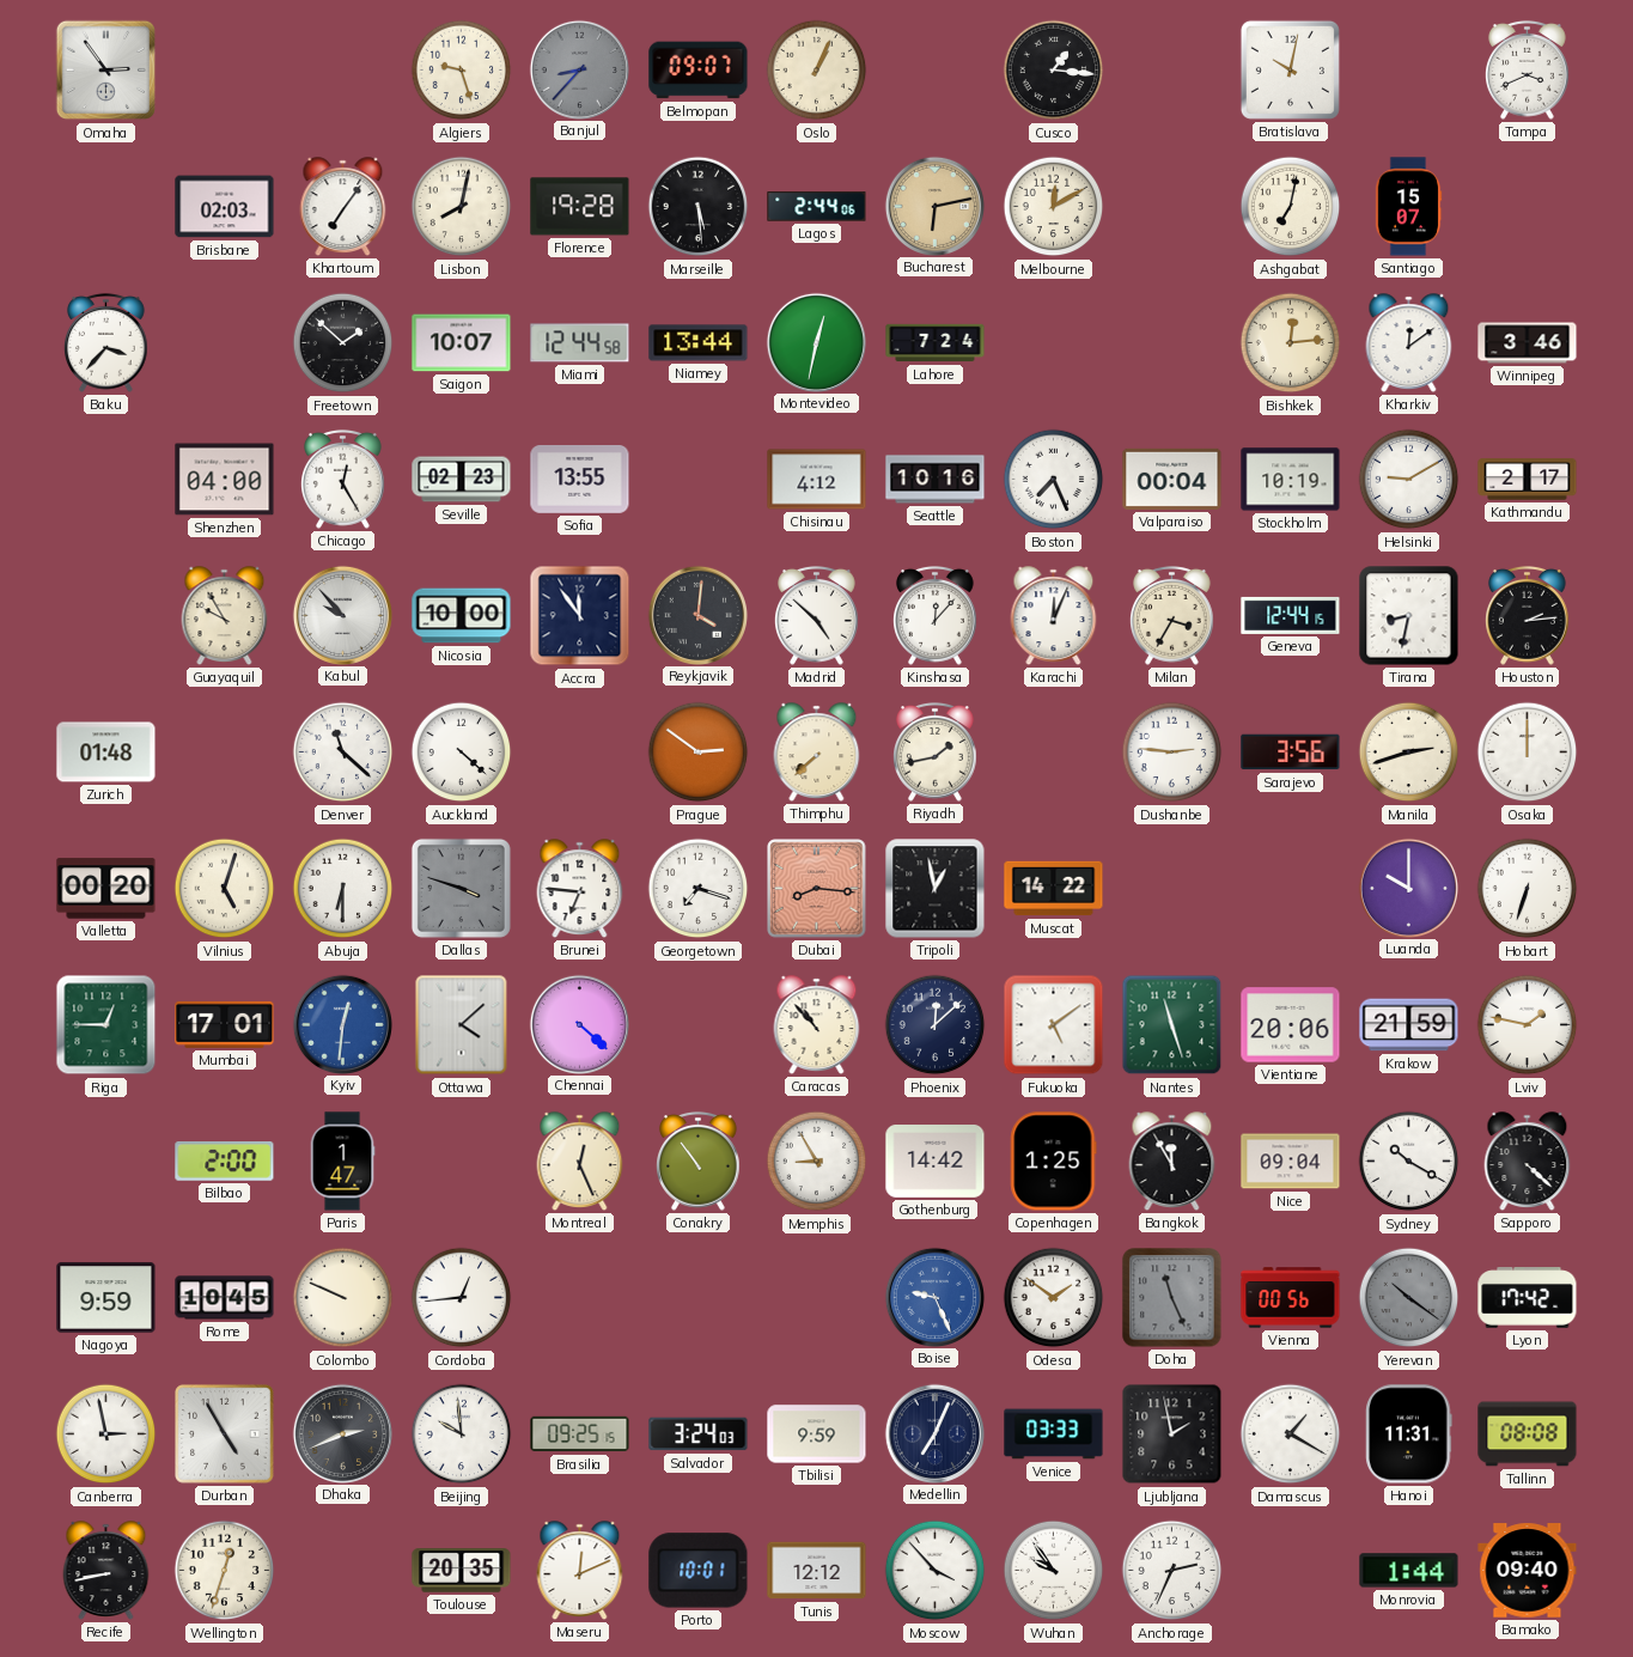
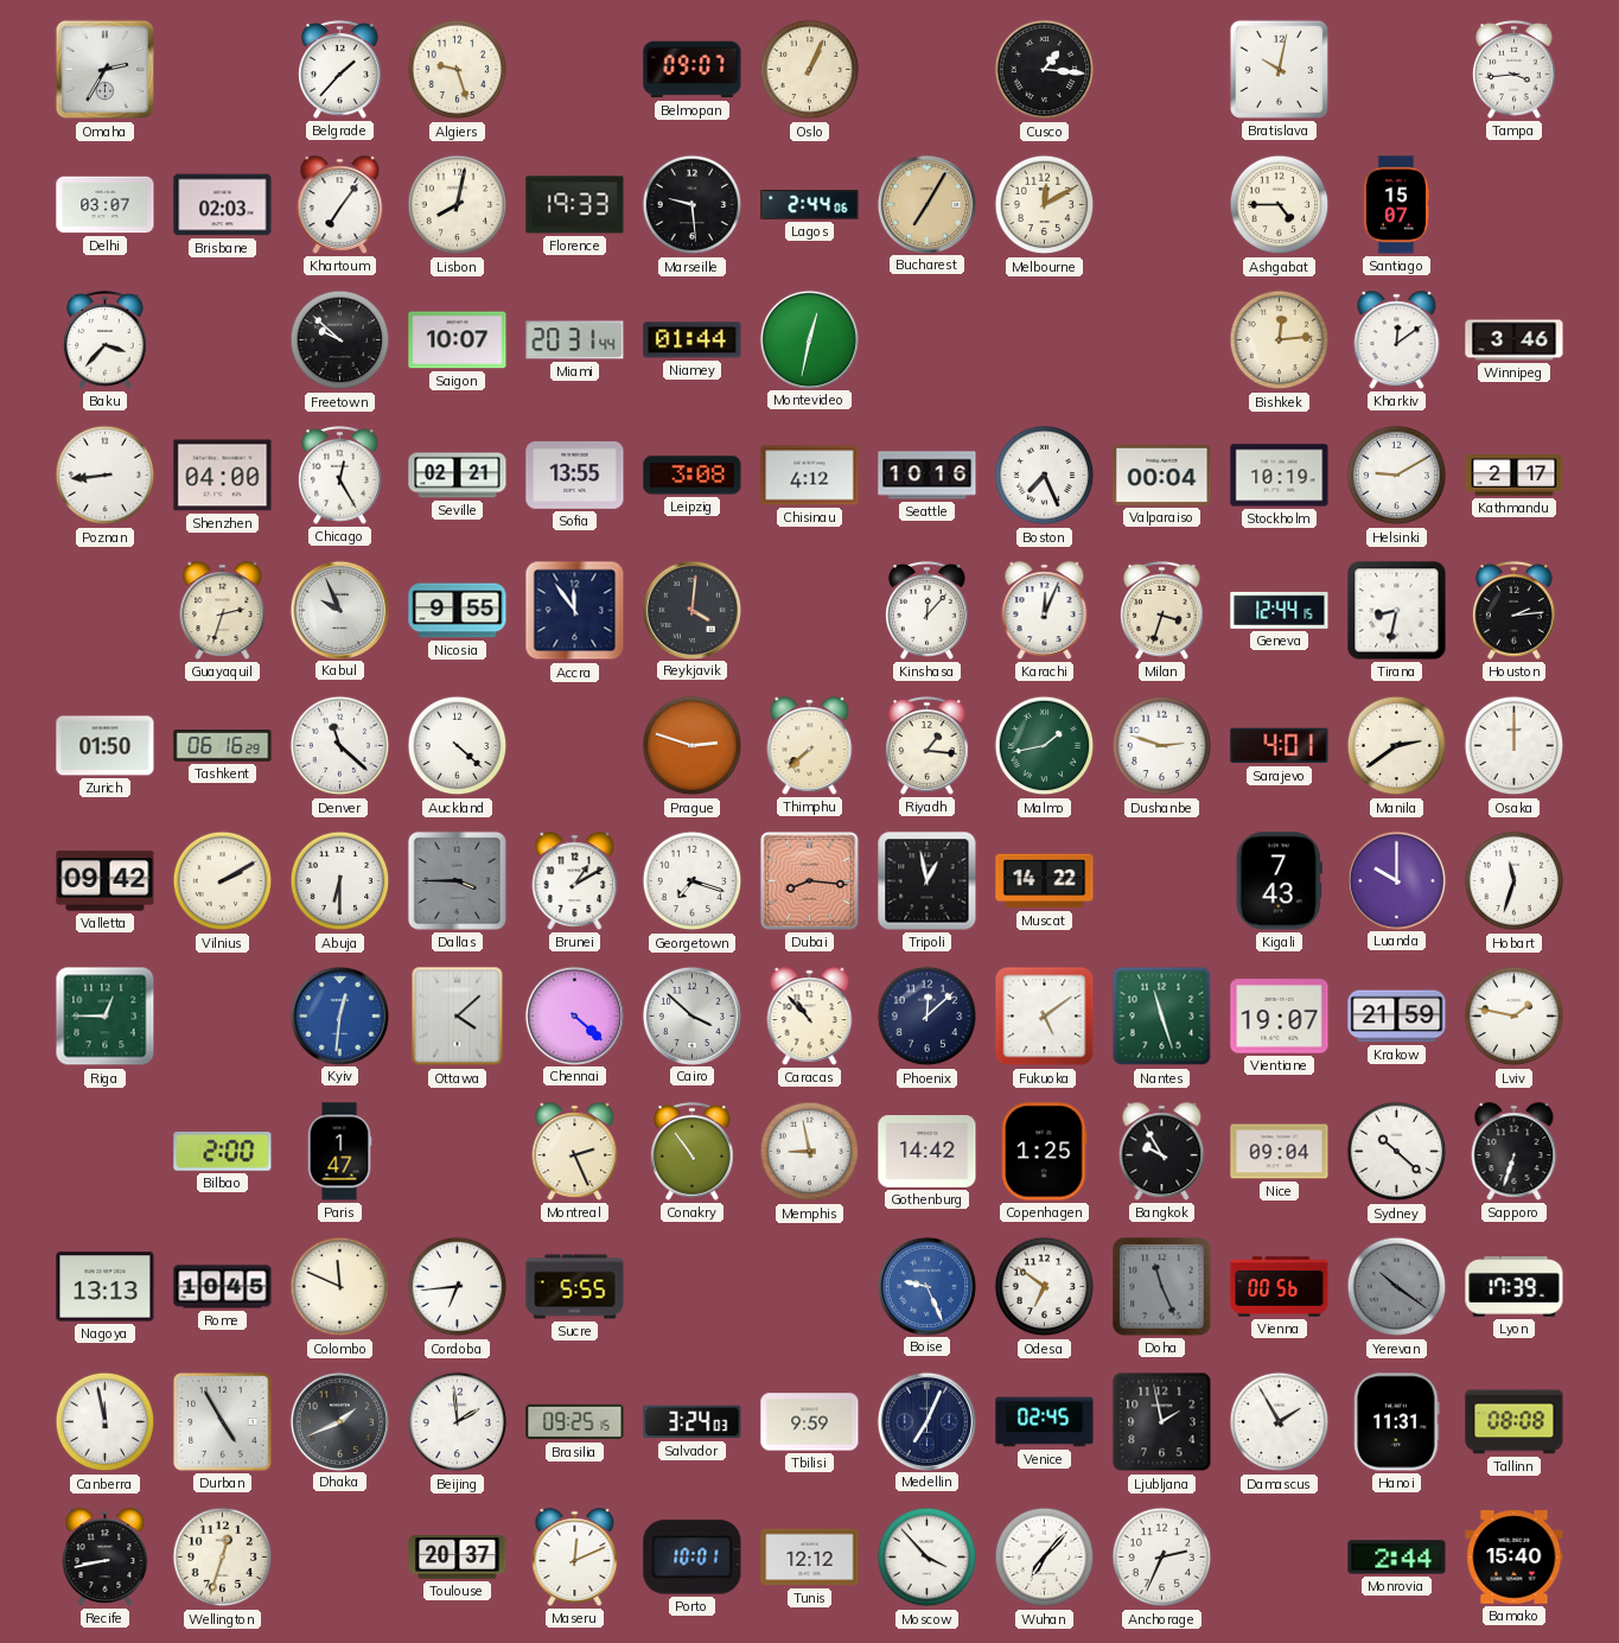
Omaha: 2:54 -> 2:35 (106, 70)
Belgrade: none -> 1:37 (340, 69)
Banjul: 8:37 -> none (579, 69)
Tampa: 3:41 -> 3:44 (1515, 69)
Delhi: none -> 03:07 (106, 205)
Florence: 19:28 -> 19:33 (575, 205)
Marseille: 5:29 -> 9:29 (693, 205)
Bucharest: 6:13 -> 7:05 (926, 204)
Ashgabat: 7:02 -> 4:45 (1280, 205)
Freetown: 1:52 -> 9:52 (340, 340)
Miami: 12:44 -> 20:31 (575, 340)
Niamey: 13:44 -> 01:44 (693, 340)
Lahore: 7:24 -> none (936, 343)
Poznan: none -> 8:44 (106, 476)
Seville: 02:23 -> 02:21 (458, 476)
Leipzig: none -> 3:08 (693, 476)
Guayaquil: 9:55 -> 2:33 (223, 611)
Kabul: 9:53 -> 9:56 (339, 610)
Nicosia: 10:00 -> 9:55 (458, 611)
Madrid: 4:52 -> none (817, 615)
Milan: 3:35 -> 3:33 (1162, 610)
Zurich: 01:48 -> 01:50 (106, 746)
Tashkent: none -> 06:16 (223, 746)
Prague: 2:51 -> 2:48 (693, 746)
Riyadh: 1:43 -> 1:16 (928, 745)
Malmo: none -> 1:43 (1045, 746)
Dushanbe: 2:46 -> 2:48 (1162, 746)
Sarajevo: 3:56 -> 4:01 (1280, 746)
Manila: 2:42 -> 2:39 (1397, 746)
Valletta: 00:20 -> 09:42 (106, 881)
Vilnius: 5:03 -> 2:10 (223, 881)
Dallas: 3:48 -> 3:45 (457, 880)
Brunei: 6:46 -> 1:10 (575, 881)
Kigali: none -> 7:43 (1279, 881)
Hobart: 6:33 -> 11:33 (1515, 881)
Mumbai: 17:01 -> none (225, 1024)
Cairo: none -> 3:52 (691, 1015)
Vientiane: 20:06 -> 19:07 (1280, 1017)
Montreal: 12:26 -> 2:26 (575, 1152)
Memphis: 8:55 -> 8:58 (810, 1152)
Bangkok: 11:55 -> 9:55 (1162, 1152)
Sydney: 10:20 -> 10:22 (1397, 1152)
Sapporo: 4:22 -> 6:33 (1515, 1152)
Nagoya: 9:59 -> 13:13 (106, 1287)
Colombo: 9:49 -> 11:49 (340, 1287)
Cordoba: 12:44 -> 6:44 (458, 1287)
Sucre: none -> 5:55 (575, 1287)
Odesa: 1:51 -> 6:51 (1045, 1287)
Lyon: 17:42 -> 17:39 (1515, 1287)
Canberra: 2:58 -> 11:58 (106, 1422)
Dhaka: 2:41 -> 1:41 (339, 1421)
Beijing: 9:59 -> 1:59 (458, 1422)
Venice: 03:33 -> 02:45 (1045, 1422)
Damascus: 1:20 -> 1:55 (1280, 1422)
Toulouse: 20:35 -> 20:37 (458, 1558)
Wuhan: 9:54 -> 7:07 (1045, 1558)
Monrovia: 1:44 -> 2:44 (1397, 1558)
Bamako: 09:40 -> 15:40 (1515, 1558)
